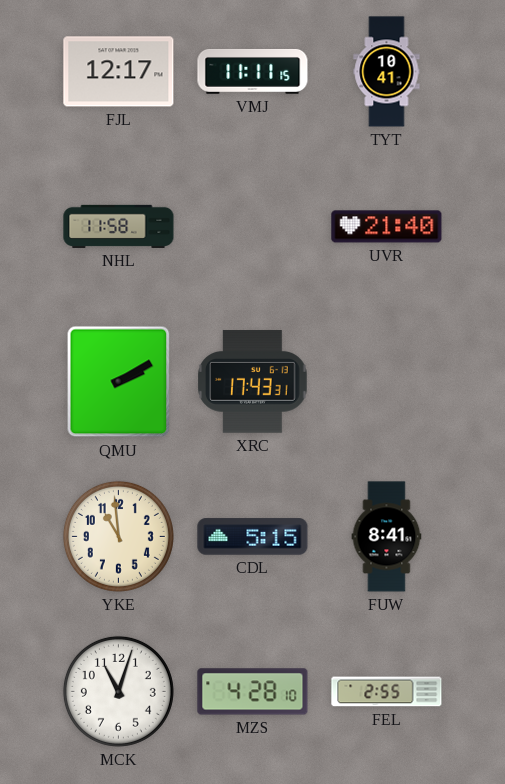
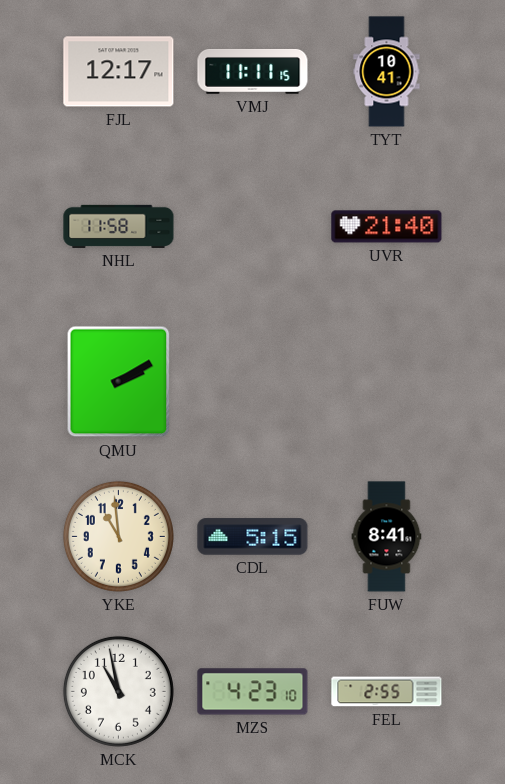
XRC: 17:43 -> none (253, 382)
MCK: 11:03 -> 10:58 (118, 691)
MZS: 4:28 -> 4:23 (253, 692)
